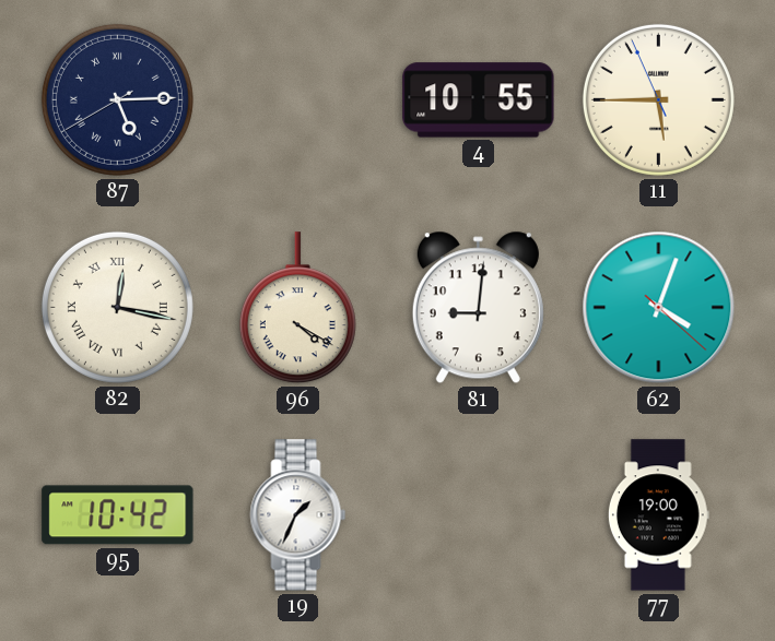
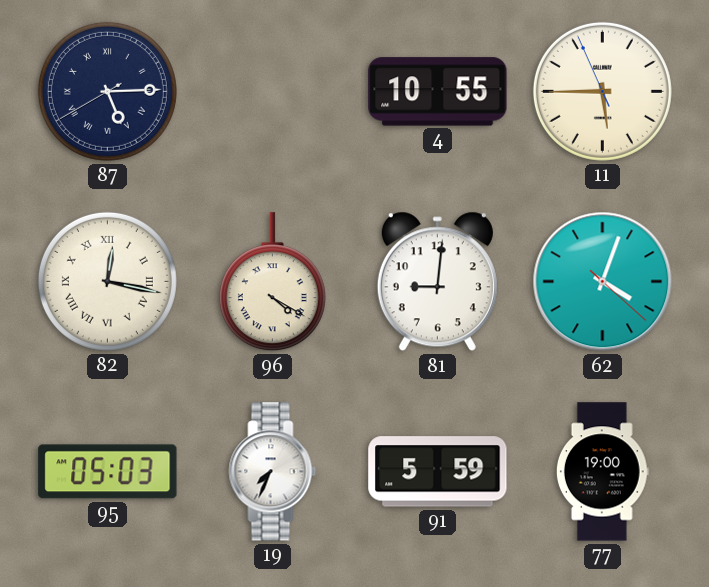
95: 10:42 -> 05:03 (108, 472)
19: 1:34 -> 7:34 (273, 472)
91: none -> 5:59 (438, 472)
